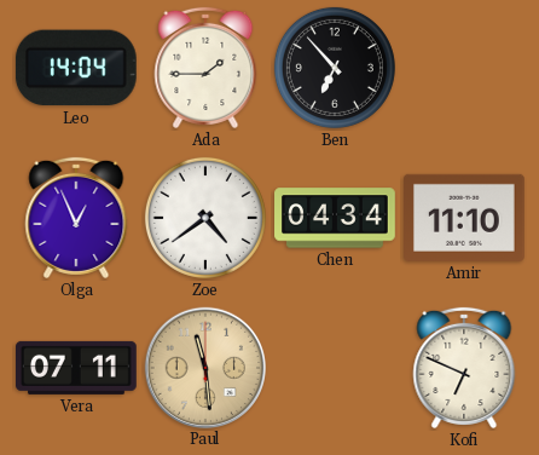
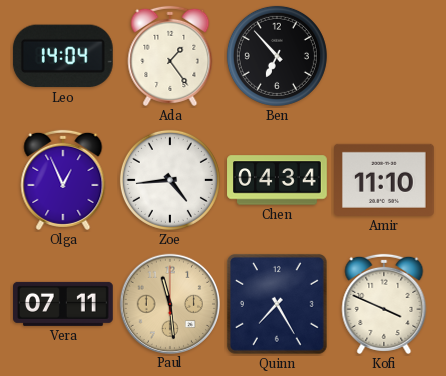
Ada: 1:45 -> 1:24 (170, 56)
Zoe: 4:39 -> 4:44 (170, 180)
Quinn: none -> 7:25 (277, 304)
Kofi: 6:49 -> 3:49 (384, 304)
